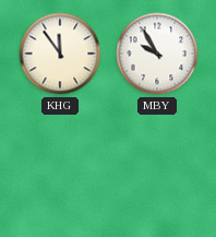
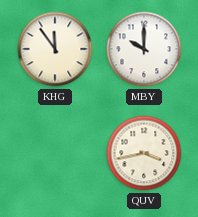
MBY: 9:55 -> 10:00 (144, 49)
QUV: none -> 3:43 (144, 153)
